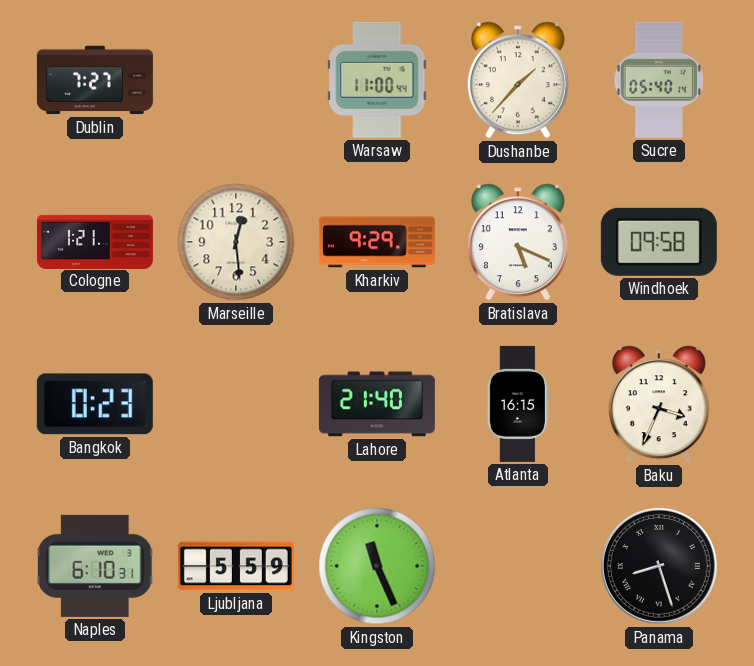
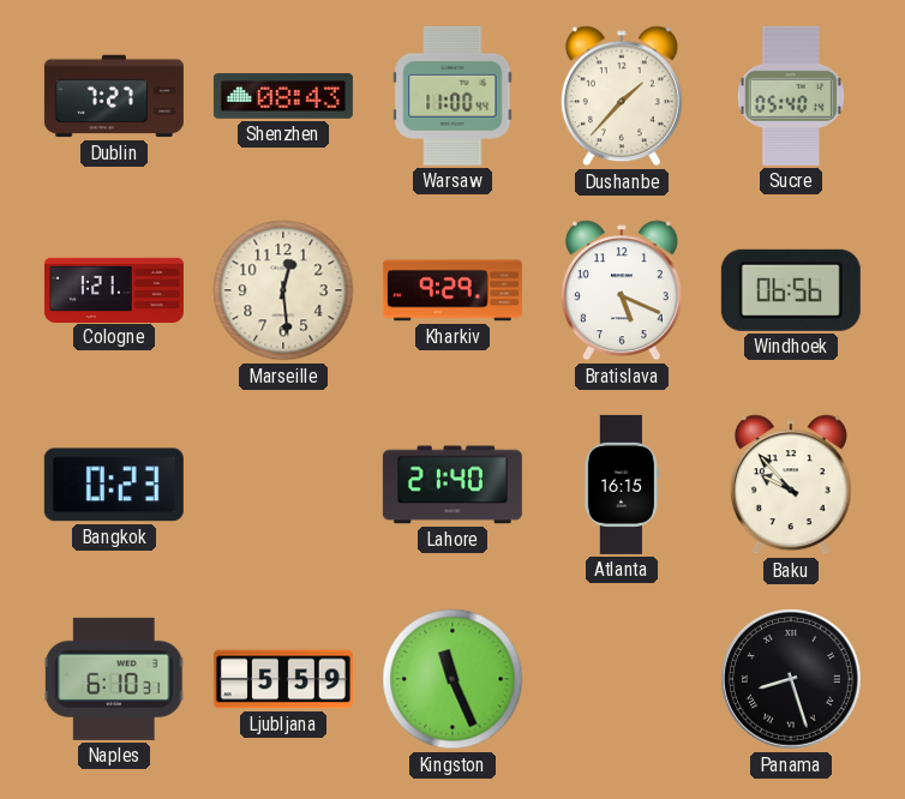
Shenzhen: none -> 08:43 (283, 97)
Windhoek: 09:58 -> 06:56 (791, 290)
Baku: 3:34 -> 9:53 (791, 485)
